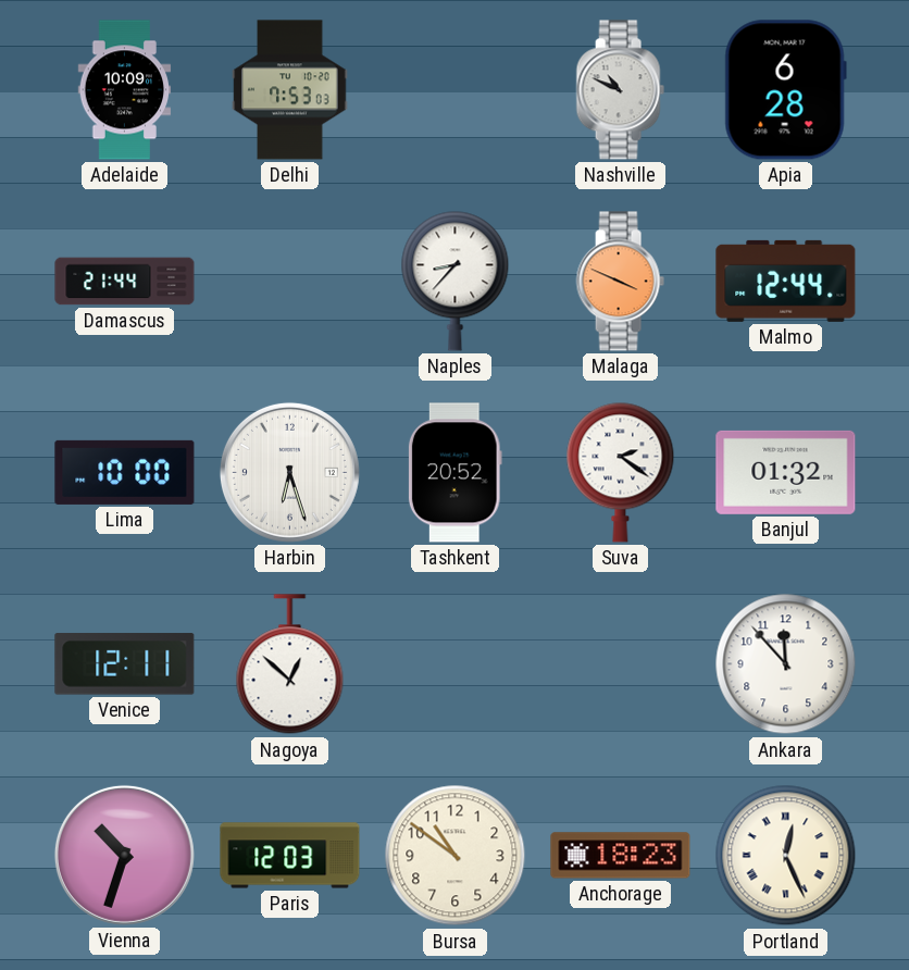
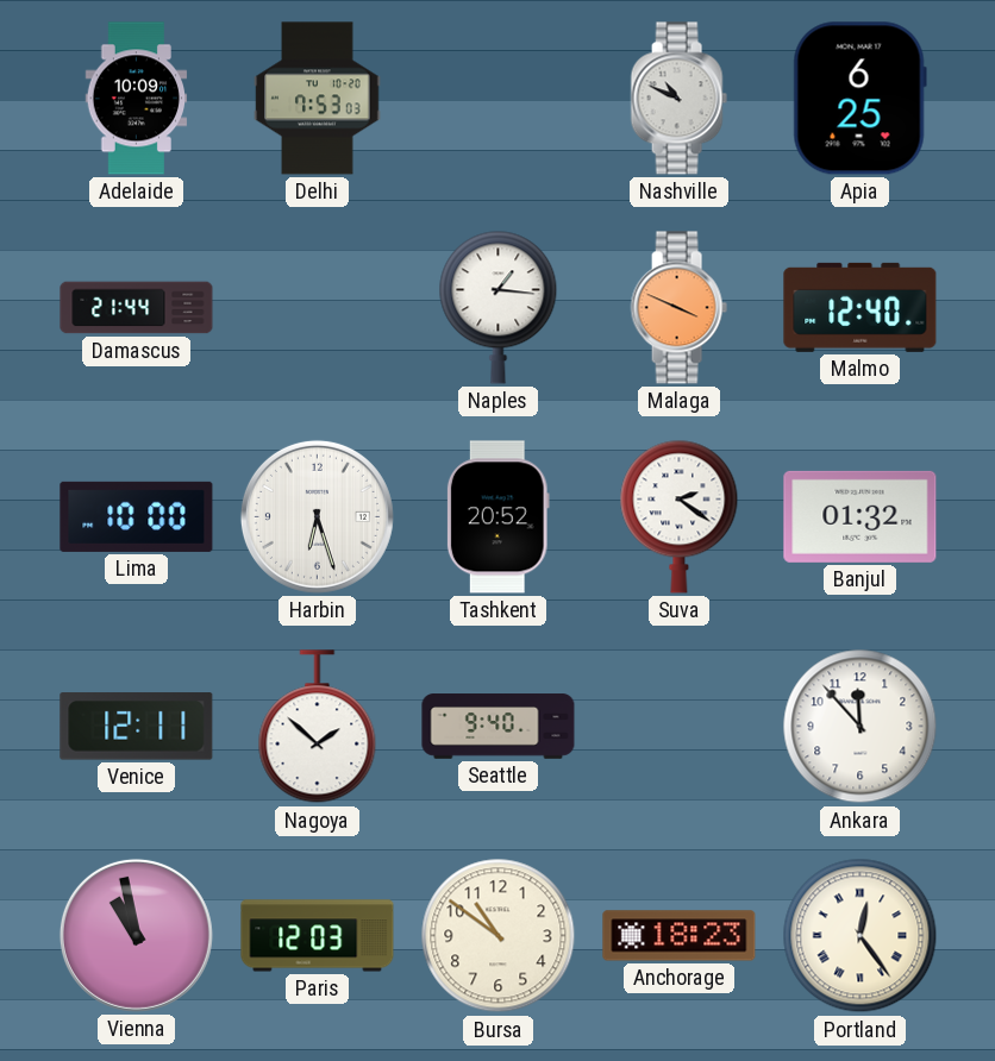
Apia: 6:28 -> 6:25 (859, 99)
Naples: 8:37 -> 1:16 (499, 307)
Malmo: 12:44 -> 12:40 (861, 307)
Nagoya: 12:52 -> 1:52 (318, 727)
Seattle: none -> 9:40 (499, 727)
Vienna: 10:33 -> 10:58 (136, 935)
Portland: 12:26 -> 12:24 (861, 936)
